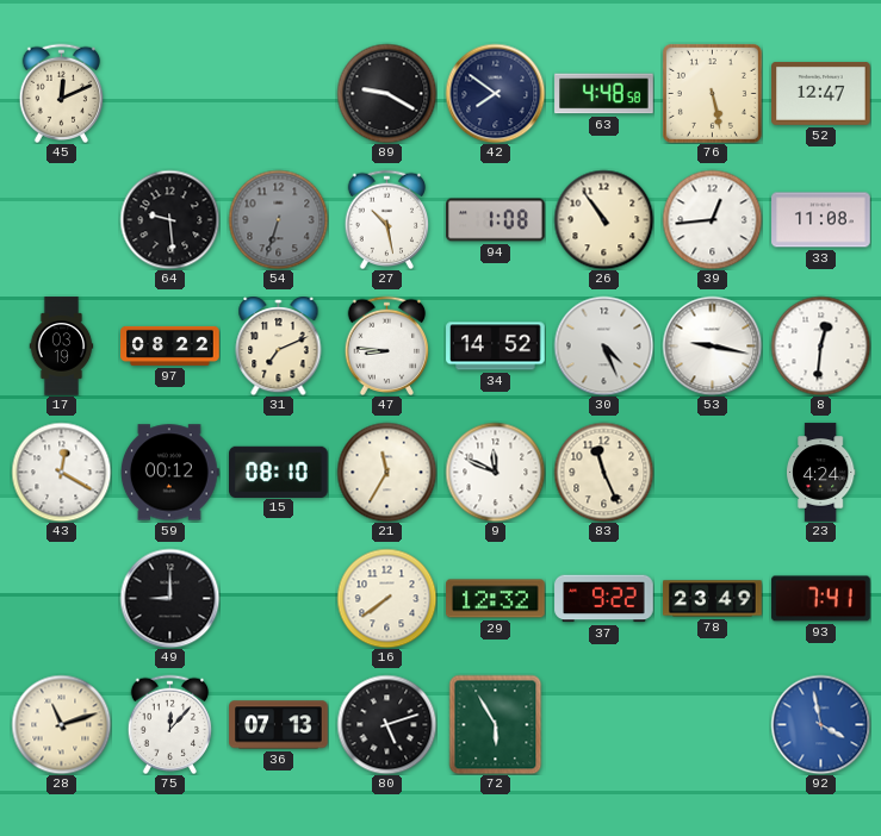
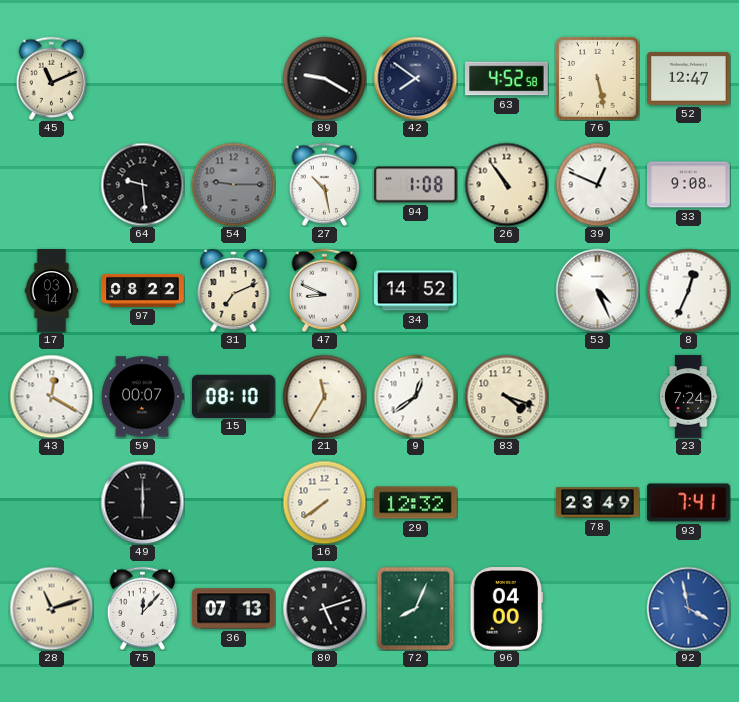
45: 12:11 -> 11:11 (52, 78)
63: 4:48 -> 4:52 (507, 79)
54: 6:33 -> 9:15 (233, 184)
39: 12:44 -> 12:49 (597, 184)
33: 11:08 -> 9:08 (689, 185)
17: 03:19 -> 03:14 (52, 291)
47: 8:46 -> 8:49 (325, 290)
30: 4:26 -> none (603, 345)
53: 9:17 -> 4:26 (597, 290)
8: 12:31 -> 12:34 (688, 290)
59: 00:12 -> 00:07 (142, 397)
9: 11:49 -> 12:39 (415, 396)
83: 11:26 -> 4:18 (506, 396)
23: 4:24 -> 7:24 (688, 397)
49: 9:00 -> 6:00 (142, 502)
37: 9:22 -> none (604, 599)
72: 5:55 -> 8:04 (416, 608)
96: none -> 04:00 (507, 609)
